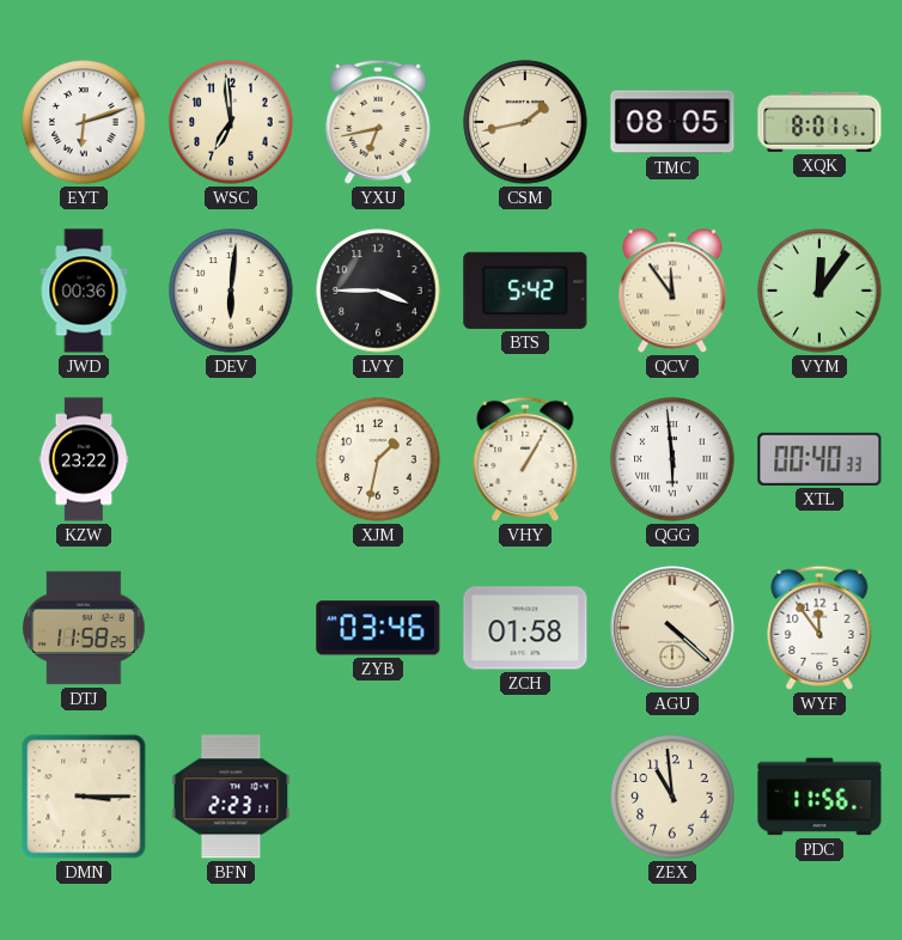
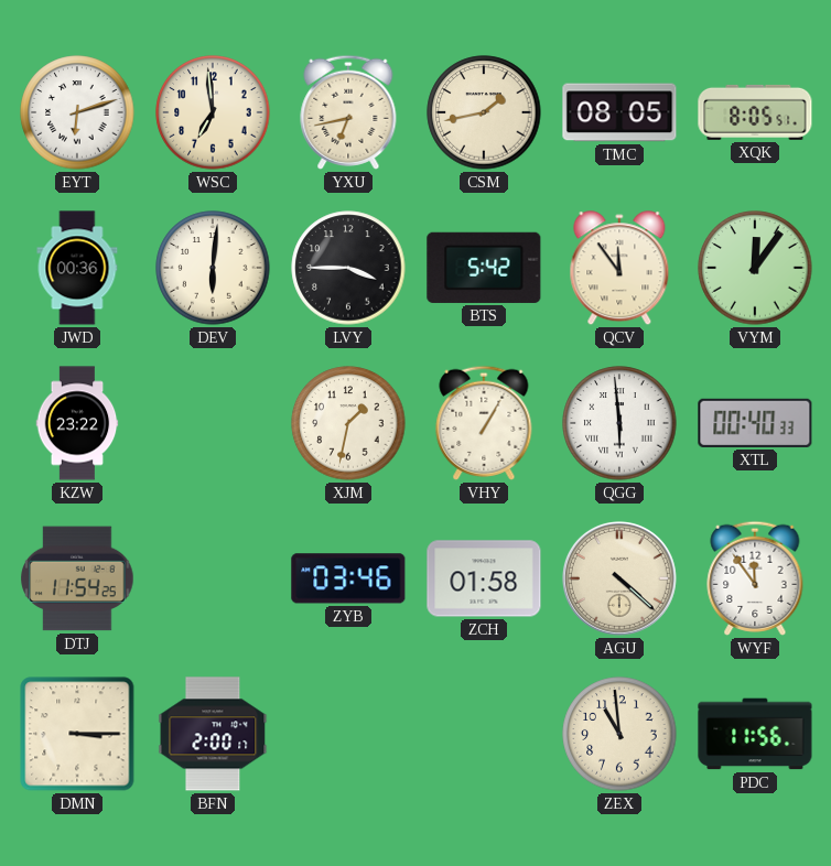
XQK: 8:01 -> 8:05 (755, 112)
DTJ: 11:58 -> 11:54 (77, 578)
BFN: 2:23 -> 2:00 (213, 734)
